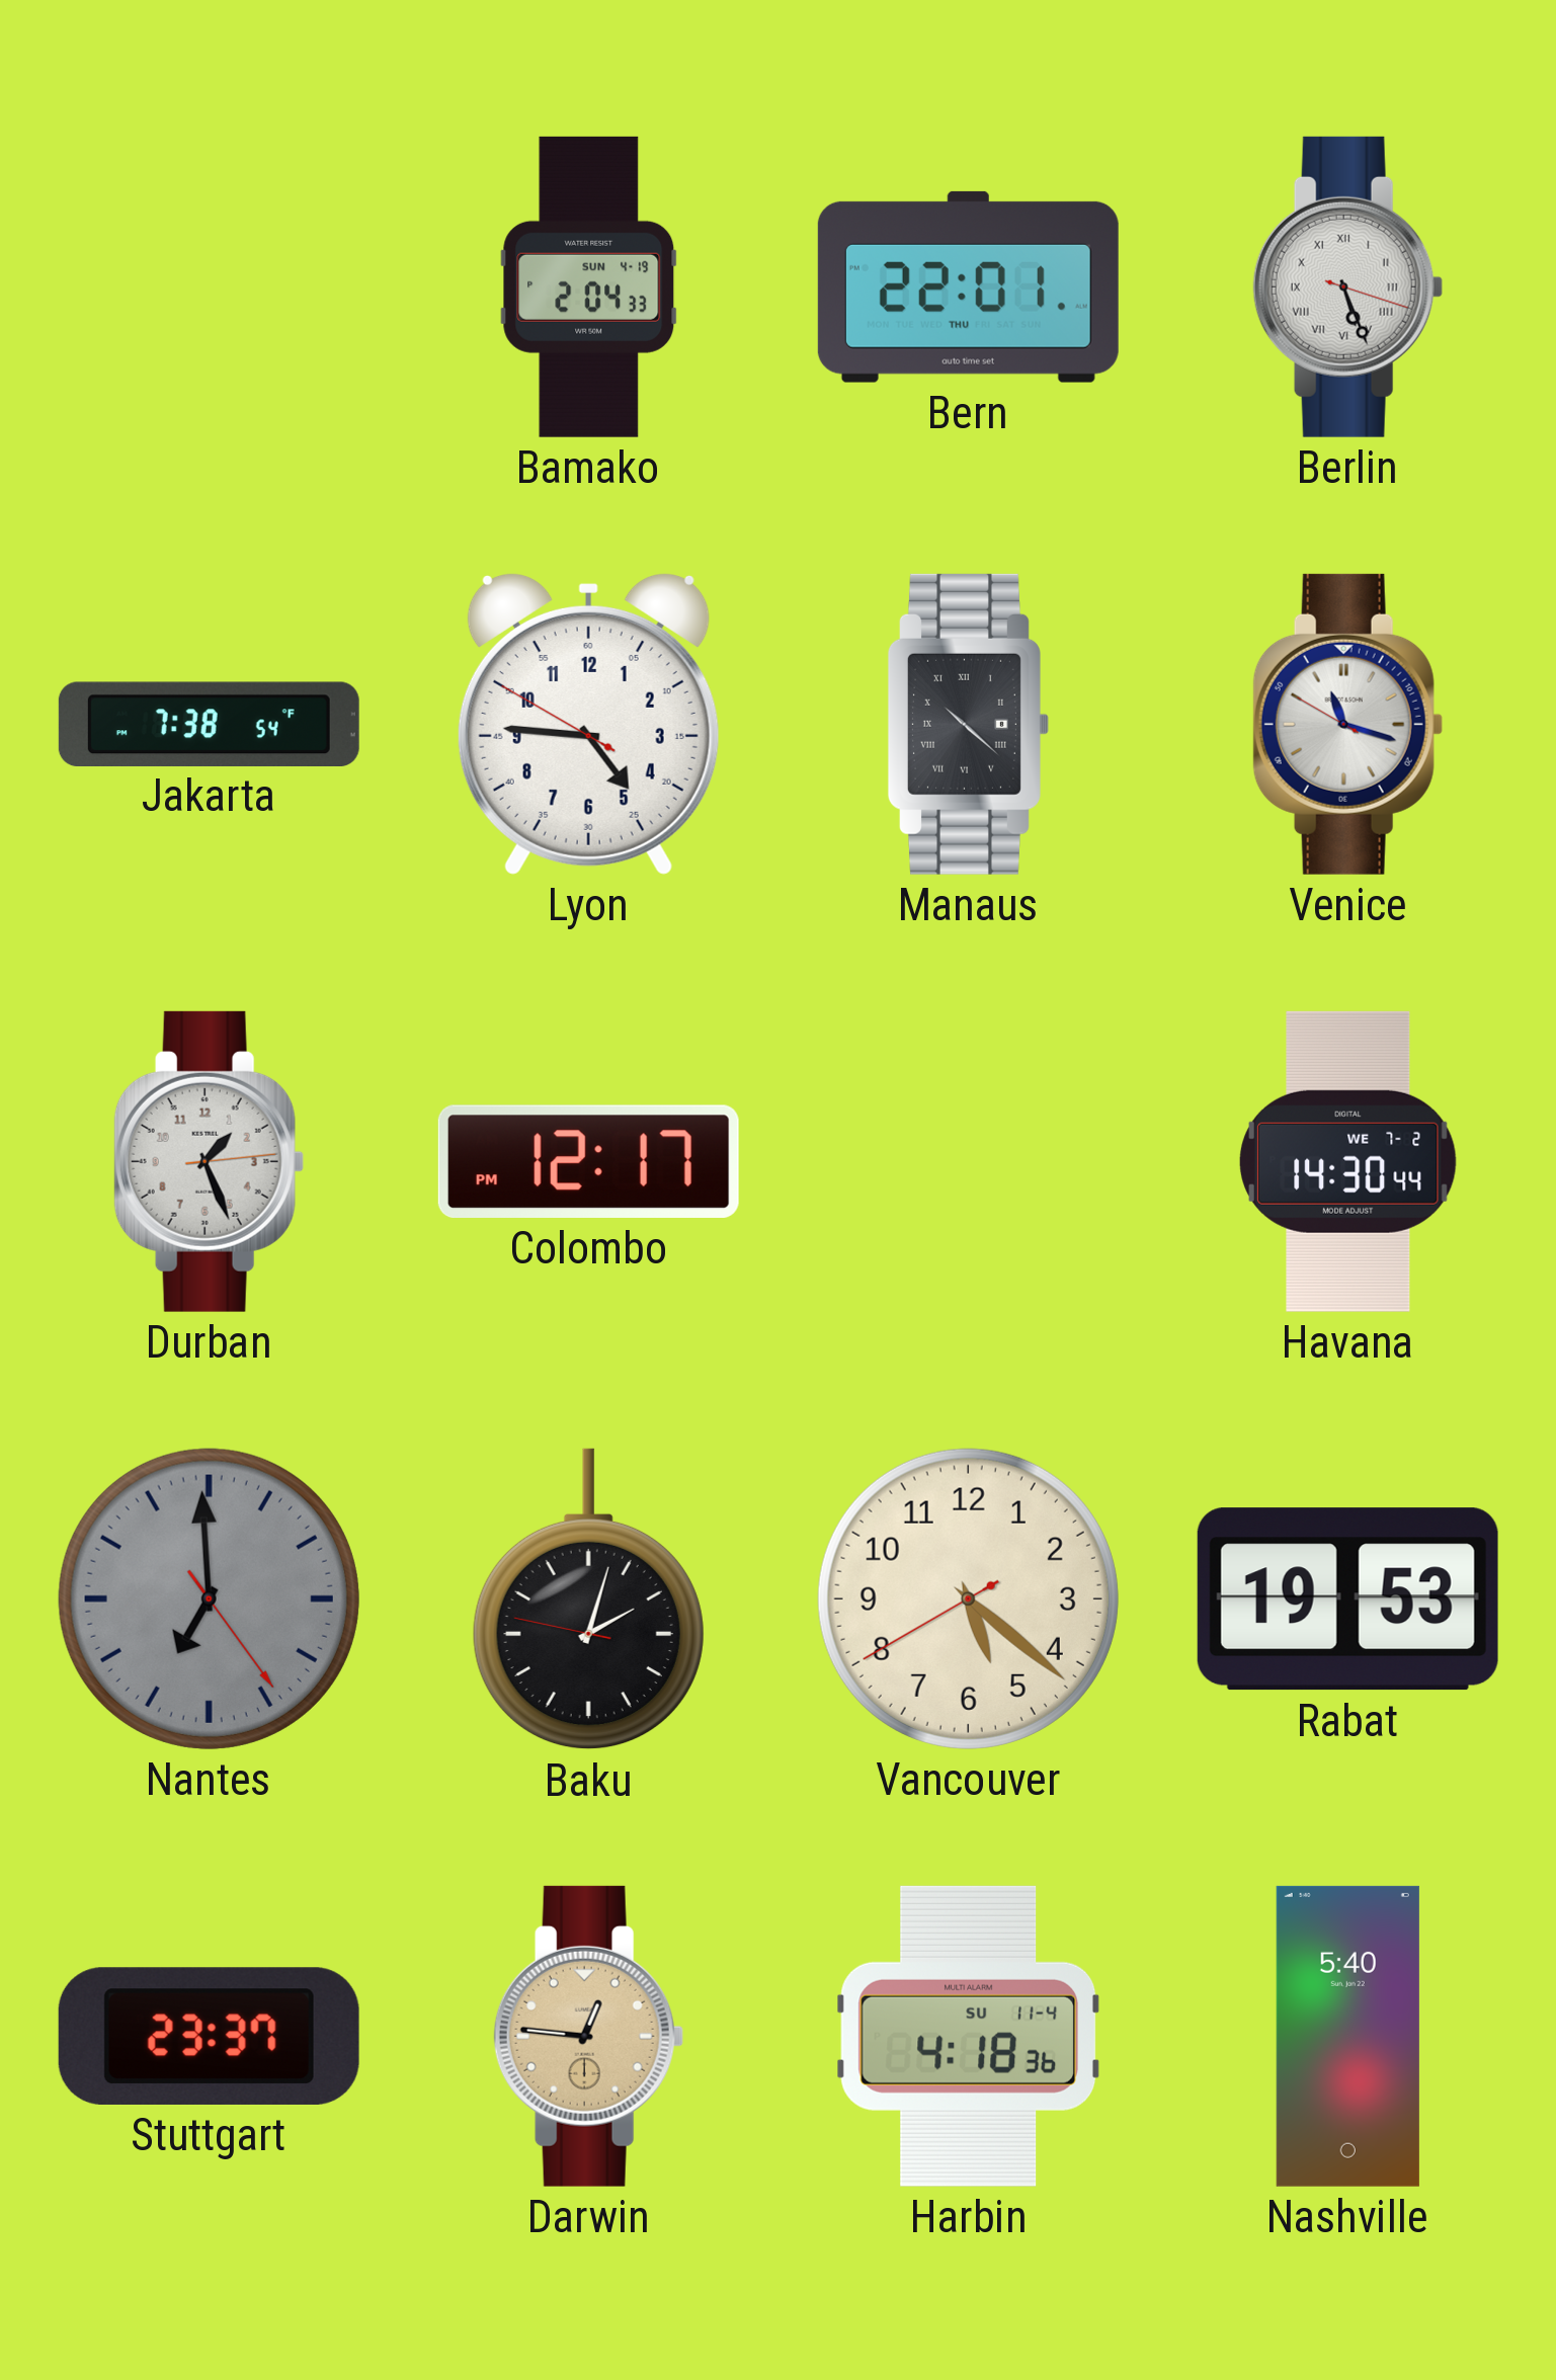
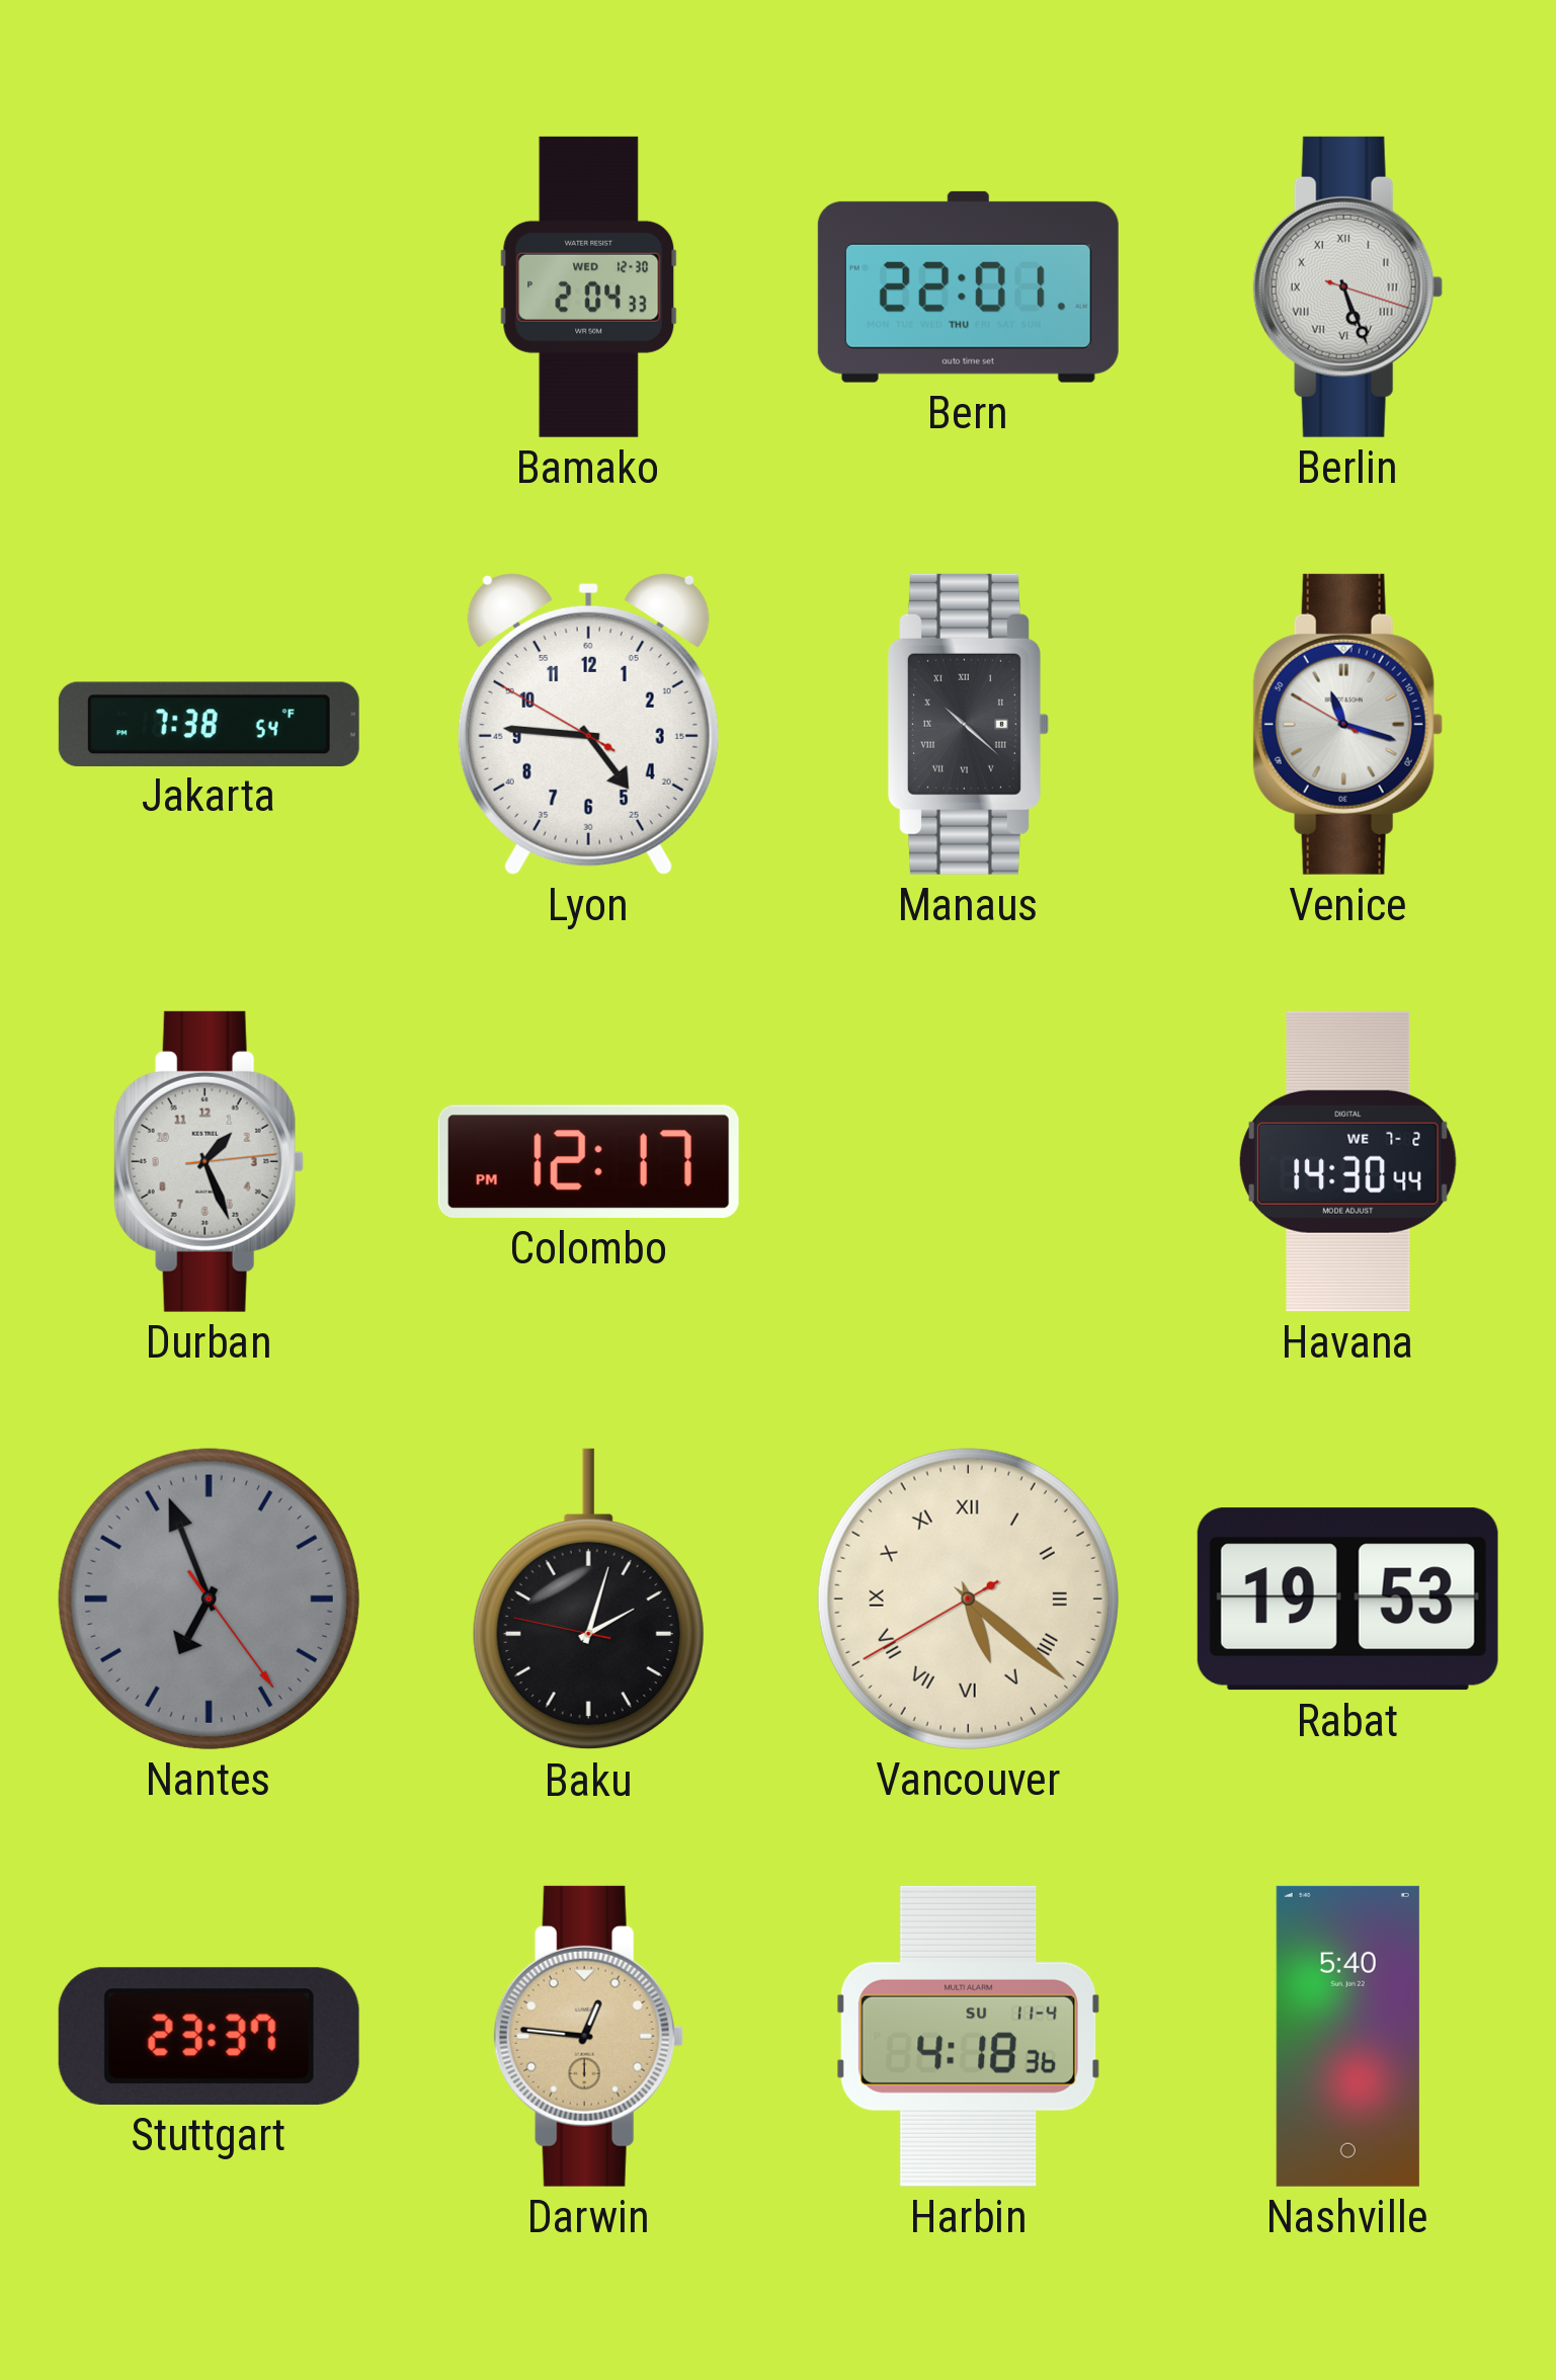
Bamako date: SUN 4-19 -> WED 12-30 (589, 286)
Nantes: 6:59 -> 6:56 (209, 1598)
Vancouver numerals: Arabic -> Roman (968, 1598)
